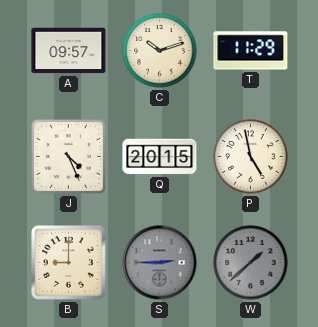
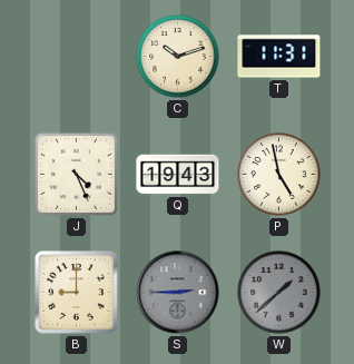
A: 09:57 -> none (69, 51)
T: 11:29 -> 11:31 (279, 57)
Q: 20:15 -> 19:43 (178, 175)
